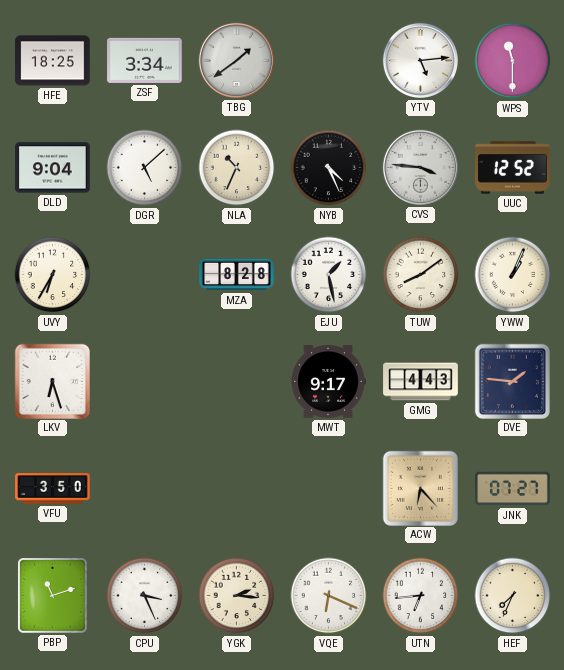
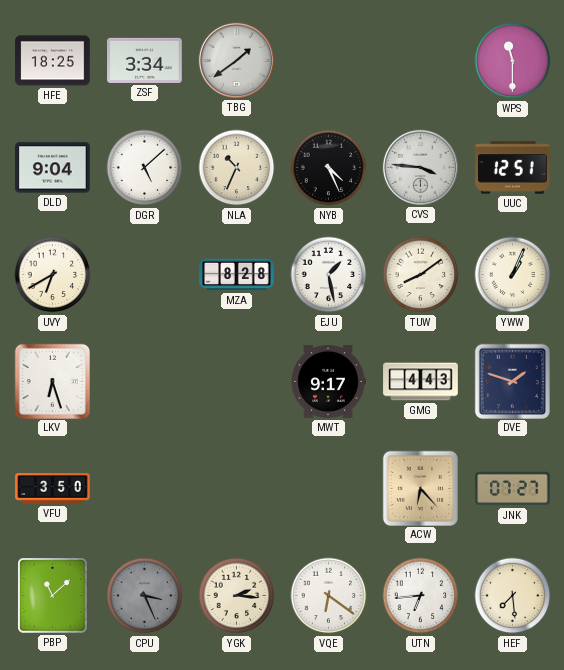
YTV: 5:14 -> none (420, 60)
UUC: 12:52 -> 12:51 (513, 168)
UVY: 6:35 -> 6:40 (53, 275)
DVE: 1:46 -> 1:48 (512, 381)
PBP: 11:12 -> 11:08 (53, 596)
CPU dial: white -> grey (145, 596)
VQE: 6:19 -> 6:21 (329, 596)
HEF: 7:34 -> 7:29 (513, 596)
